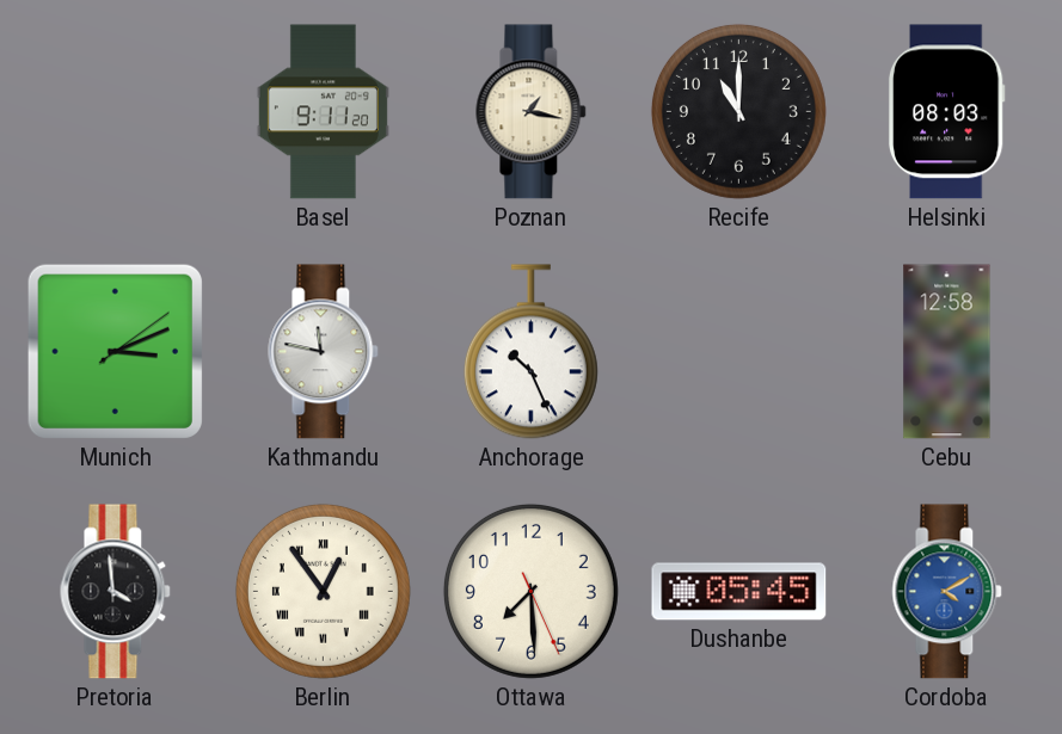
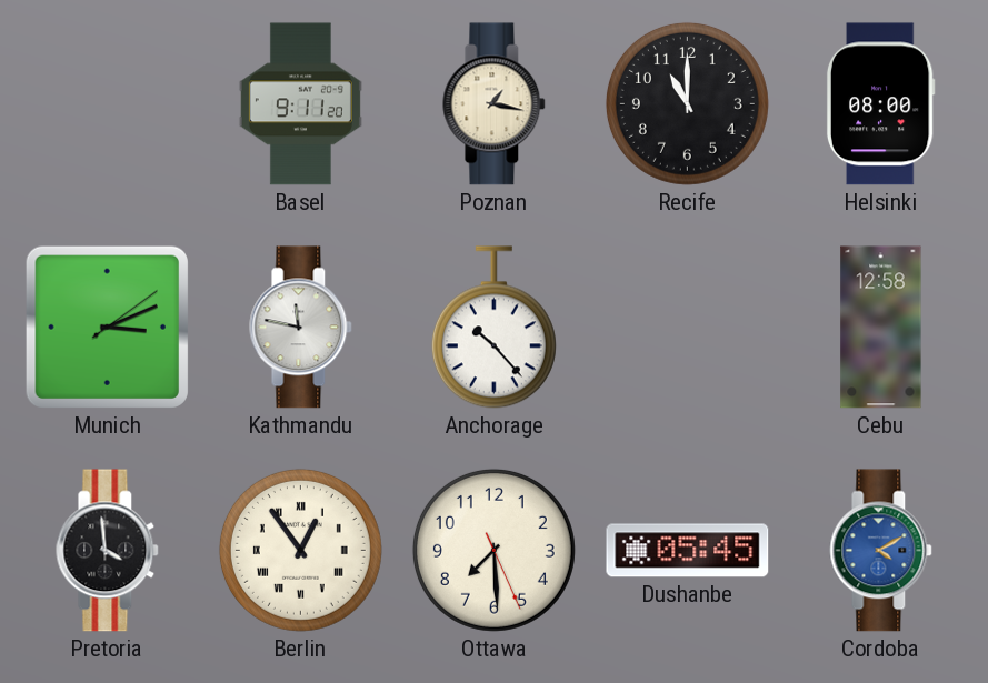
Helsinki: 08:03 -> 08:00 (880, 104)
Anchorage: 10:26 -> 10:23 (493, 328)
